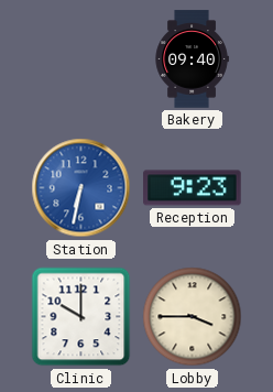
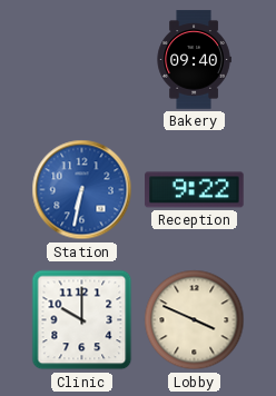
Reception: 9:23 -> 9:22 (195, 190)
Lobby: 3:45 -> 3:49 (195, 320)
